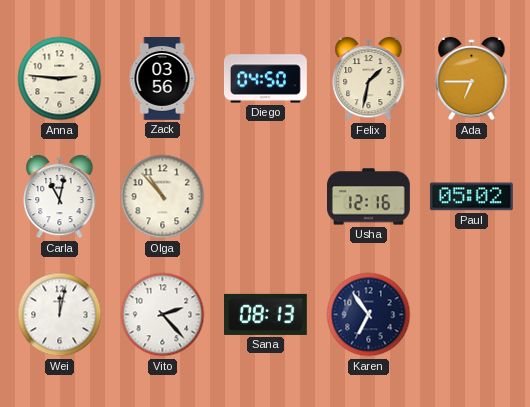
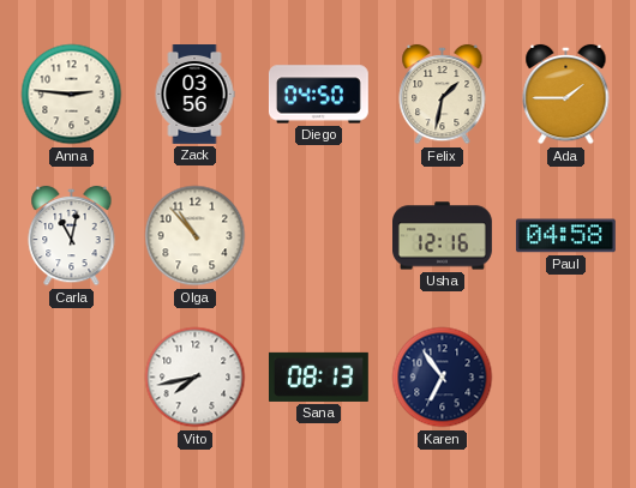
Ada: 6:45 -> 1:45 (566, 95)
Paul: 05:02 -> 04:58 (565, 236)
Wei: 12:02 -> none (60, 315)
Vito: 2:23 -> 7:43 (196, 378)
